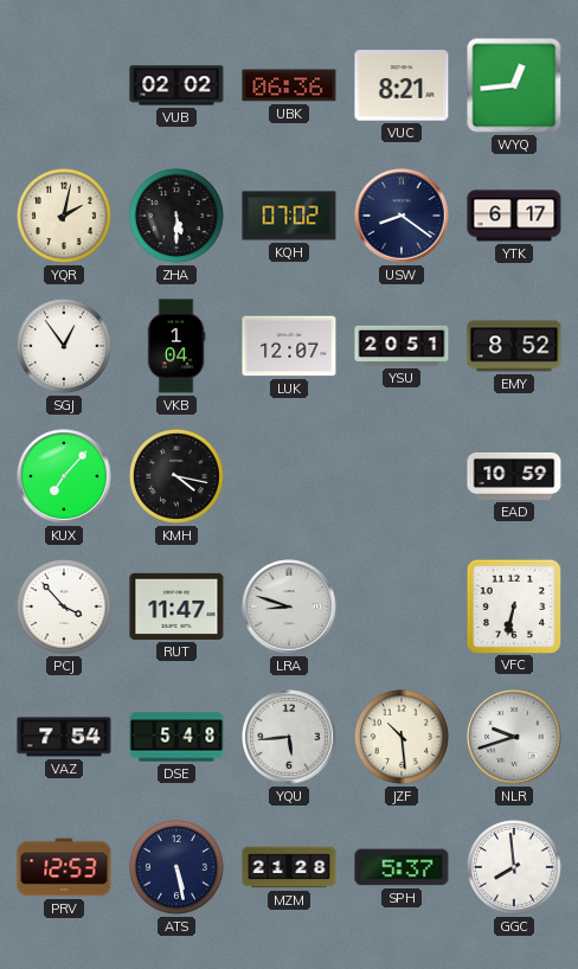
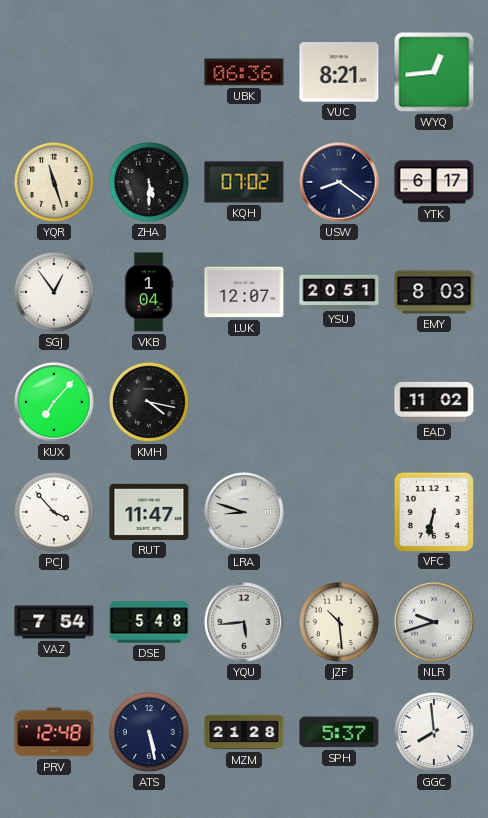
VUB: 02:02 -> none (176, 85)
YQR: 2:02 -> 11:27 (54, 182)
EMY: 8:52 -> 8:03 (434, 292)
EAD: 10:59 -> 11:02 (434, 402)
PRV: 12:53 -> 12:48 (54, 732)
